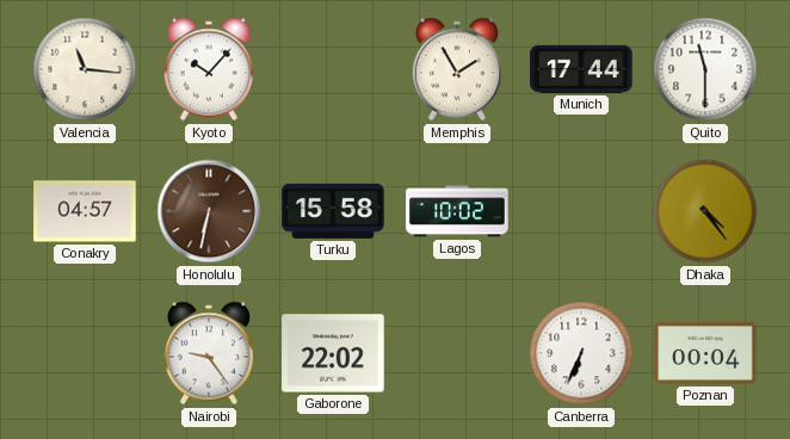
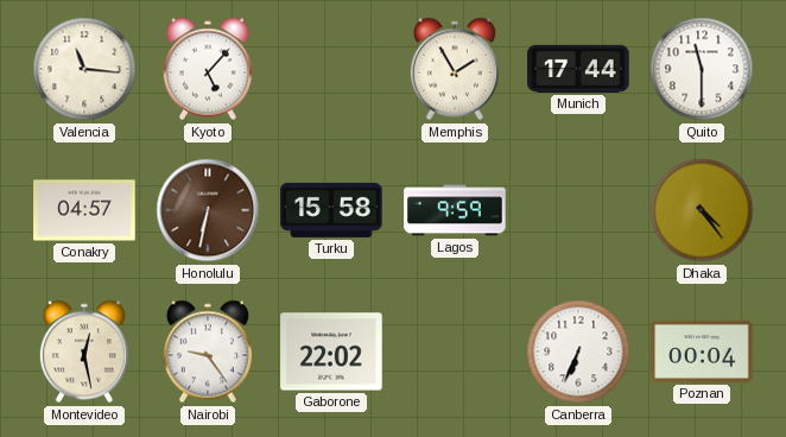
Kyoto: 10:07 -> 5:07 (208, 69)
Lagos: 10:02 -> 9:59 (455, 210)
Montevideo: none -> 12:28 (84, 351)
